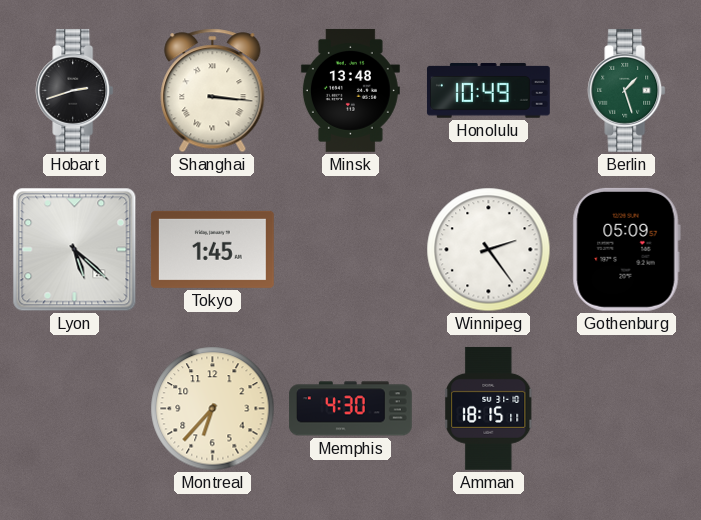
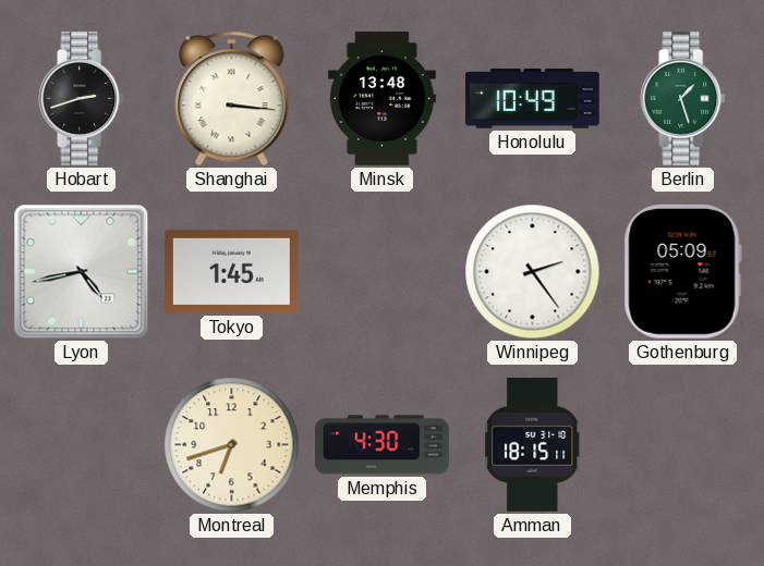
Lyon: 5:22 -> 4:43 (82, 272)
Montreal: 6:37 -> 6:42 (232, 445)
